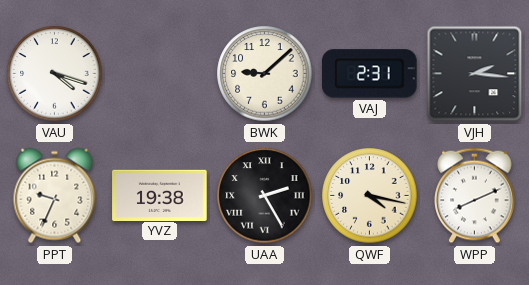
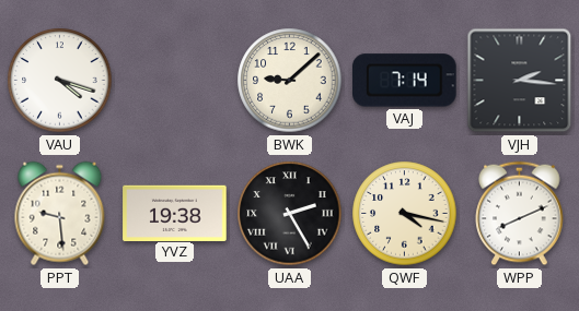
VAJ: 2:31 -> 7:14 (405, 81)
PPT: 9:34 -> 9:29 (60, 214)
